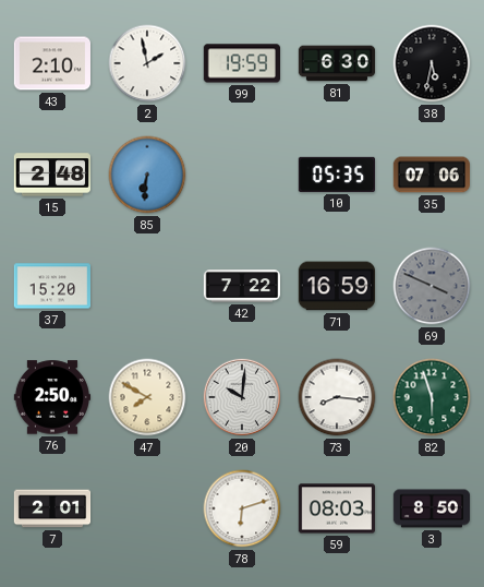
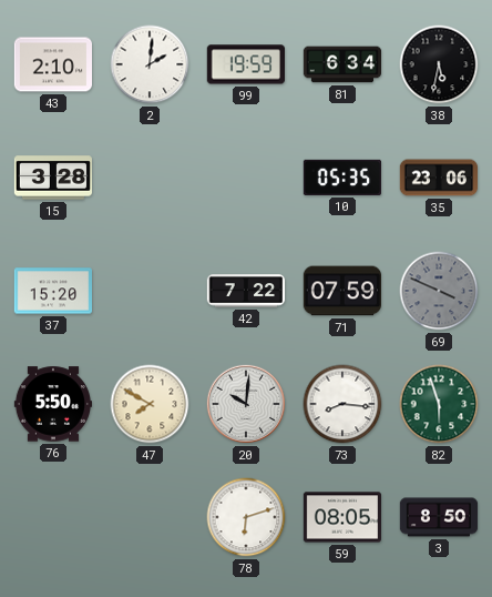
2: 1:58 -> 2:01 (150, 64)
81: 6:30 -> 6:34 (342, 64)
15: 2:48 -> 3:28 (52, 178)
85: 6:31 -> none (147, 175)
35: 07:06 -> 23:06 (438, 178)
71: 16:59 -> 07:59 (341, 291)
76: 2:50 -> 5:50 (52, 404)
7: 2:01 -> none (52, 508)
59: 08:03 -> 08:05 (341, 517)
